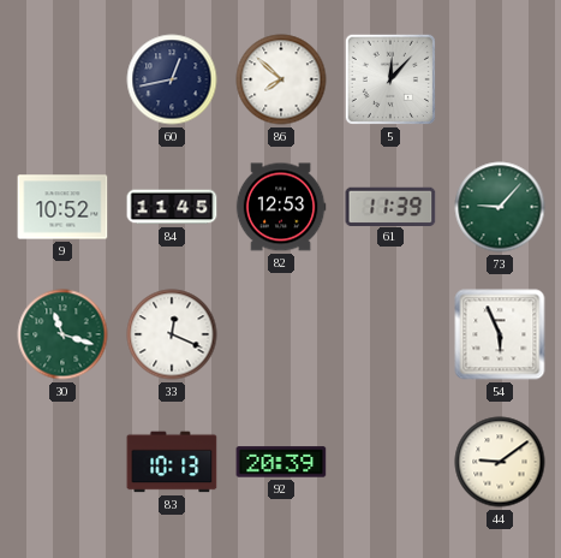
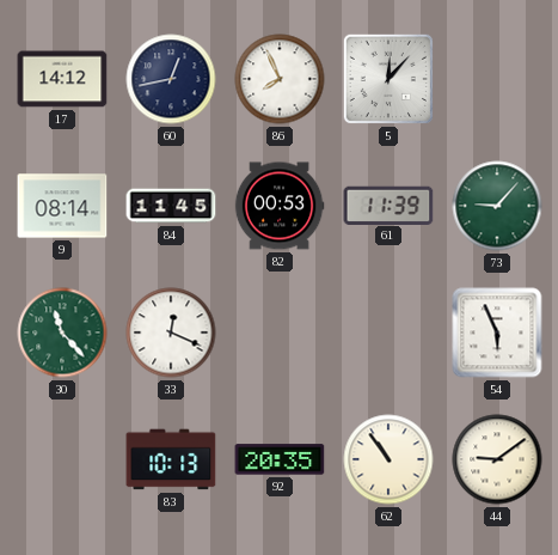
17: none -> 14:12 (62, 79)
86: 7:52 -> 7:56 (280, 79)
9: 10:52 -> 08:14 (62, 206)
82: 12:53 -> 00:53 (280, 206)
30: 11:18 -> 11:23 (62, 333)
92: 20:39 -> 20:35 (280, 459)
62: none -> 10:54 (388, 459)
